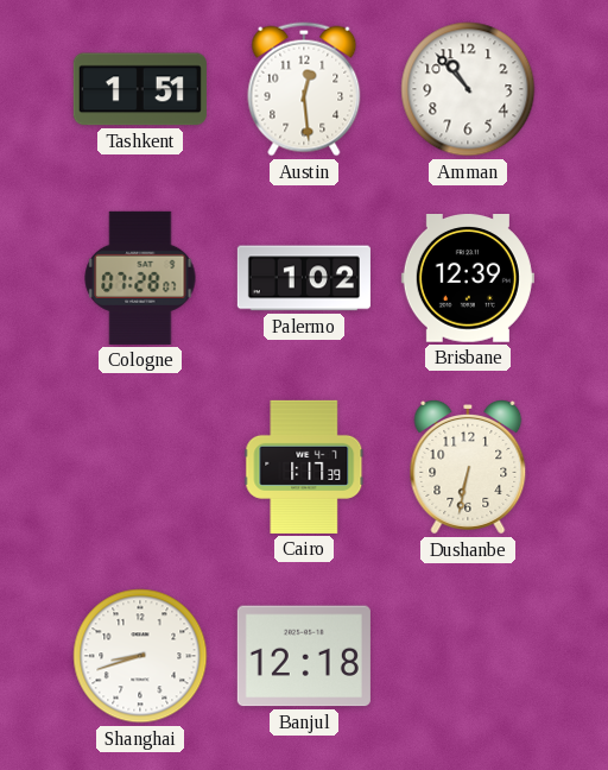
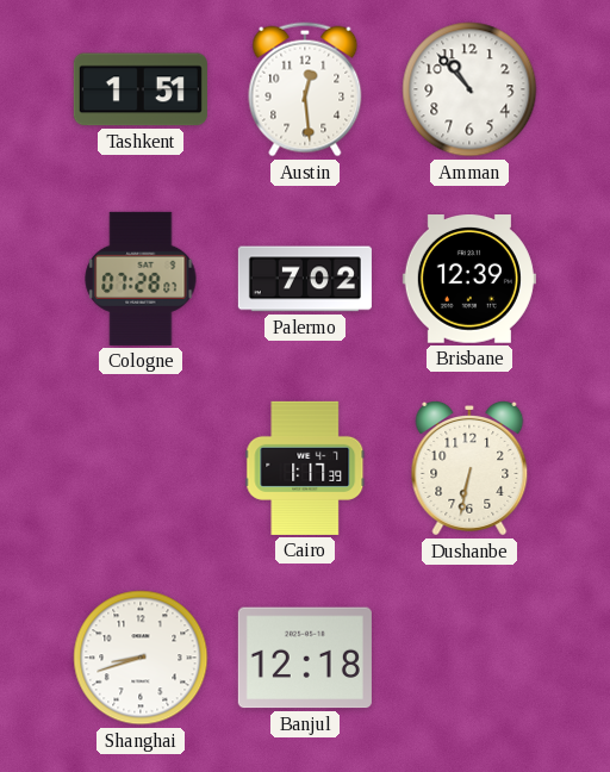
Palermo: 1:02 -> 7:02 (305, 279)
